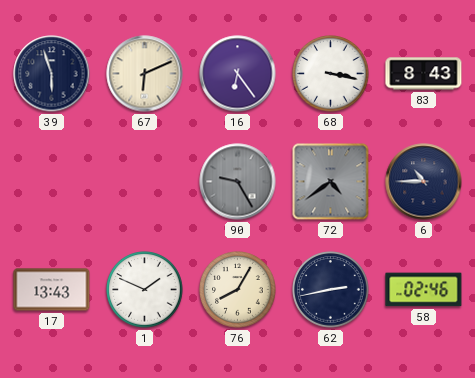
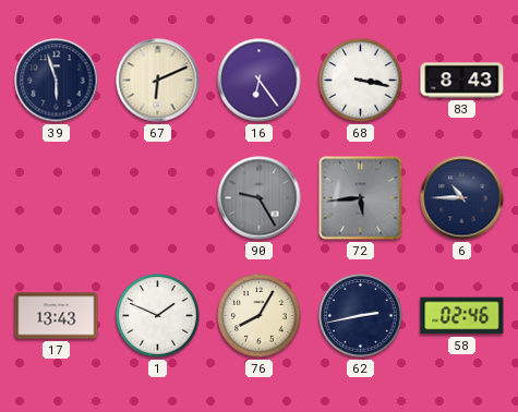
72: 4:39 -> 5:44 (361, 198)
